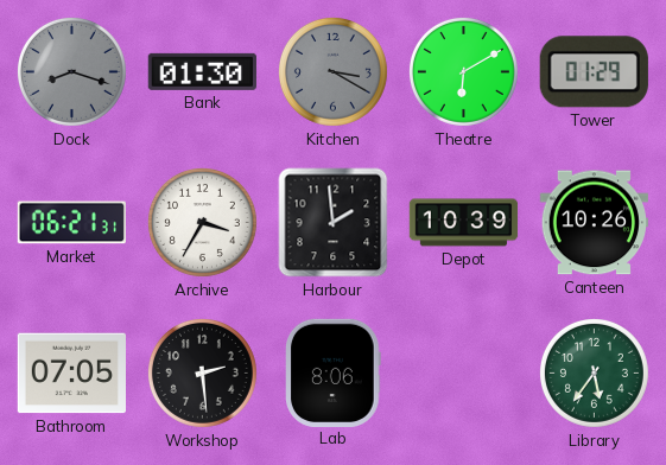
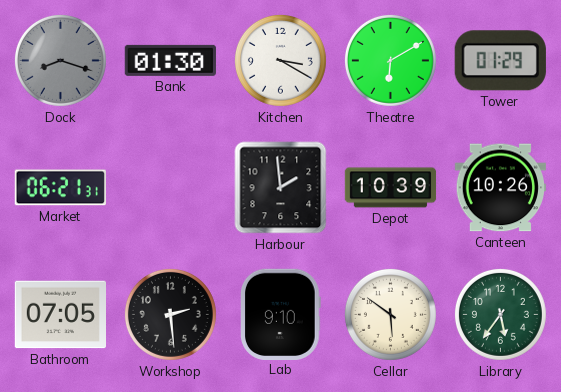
Kitchen dial: grey -> white (280, 60)
Archive: 3:35 -> none (202, 222)
Lab: 8:06 -> 9:10 (281, 314)
Cellar: none -> 5:51 (390, 314)
